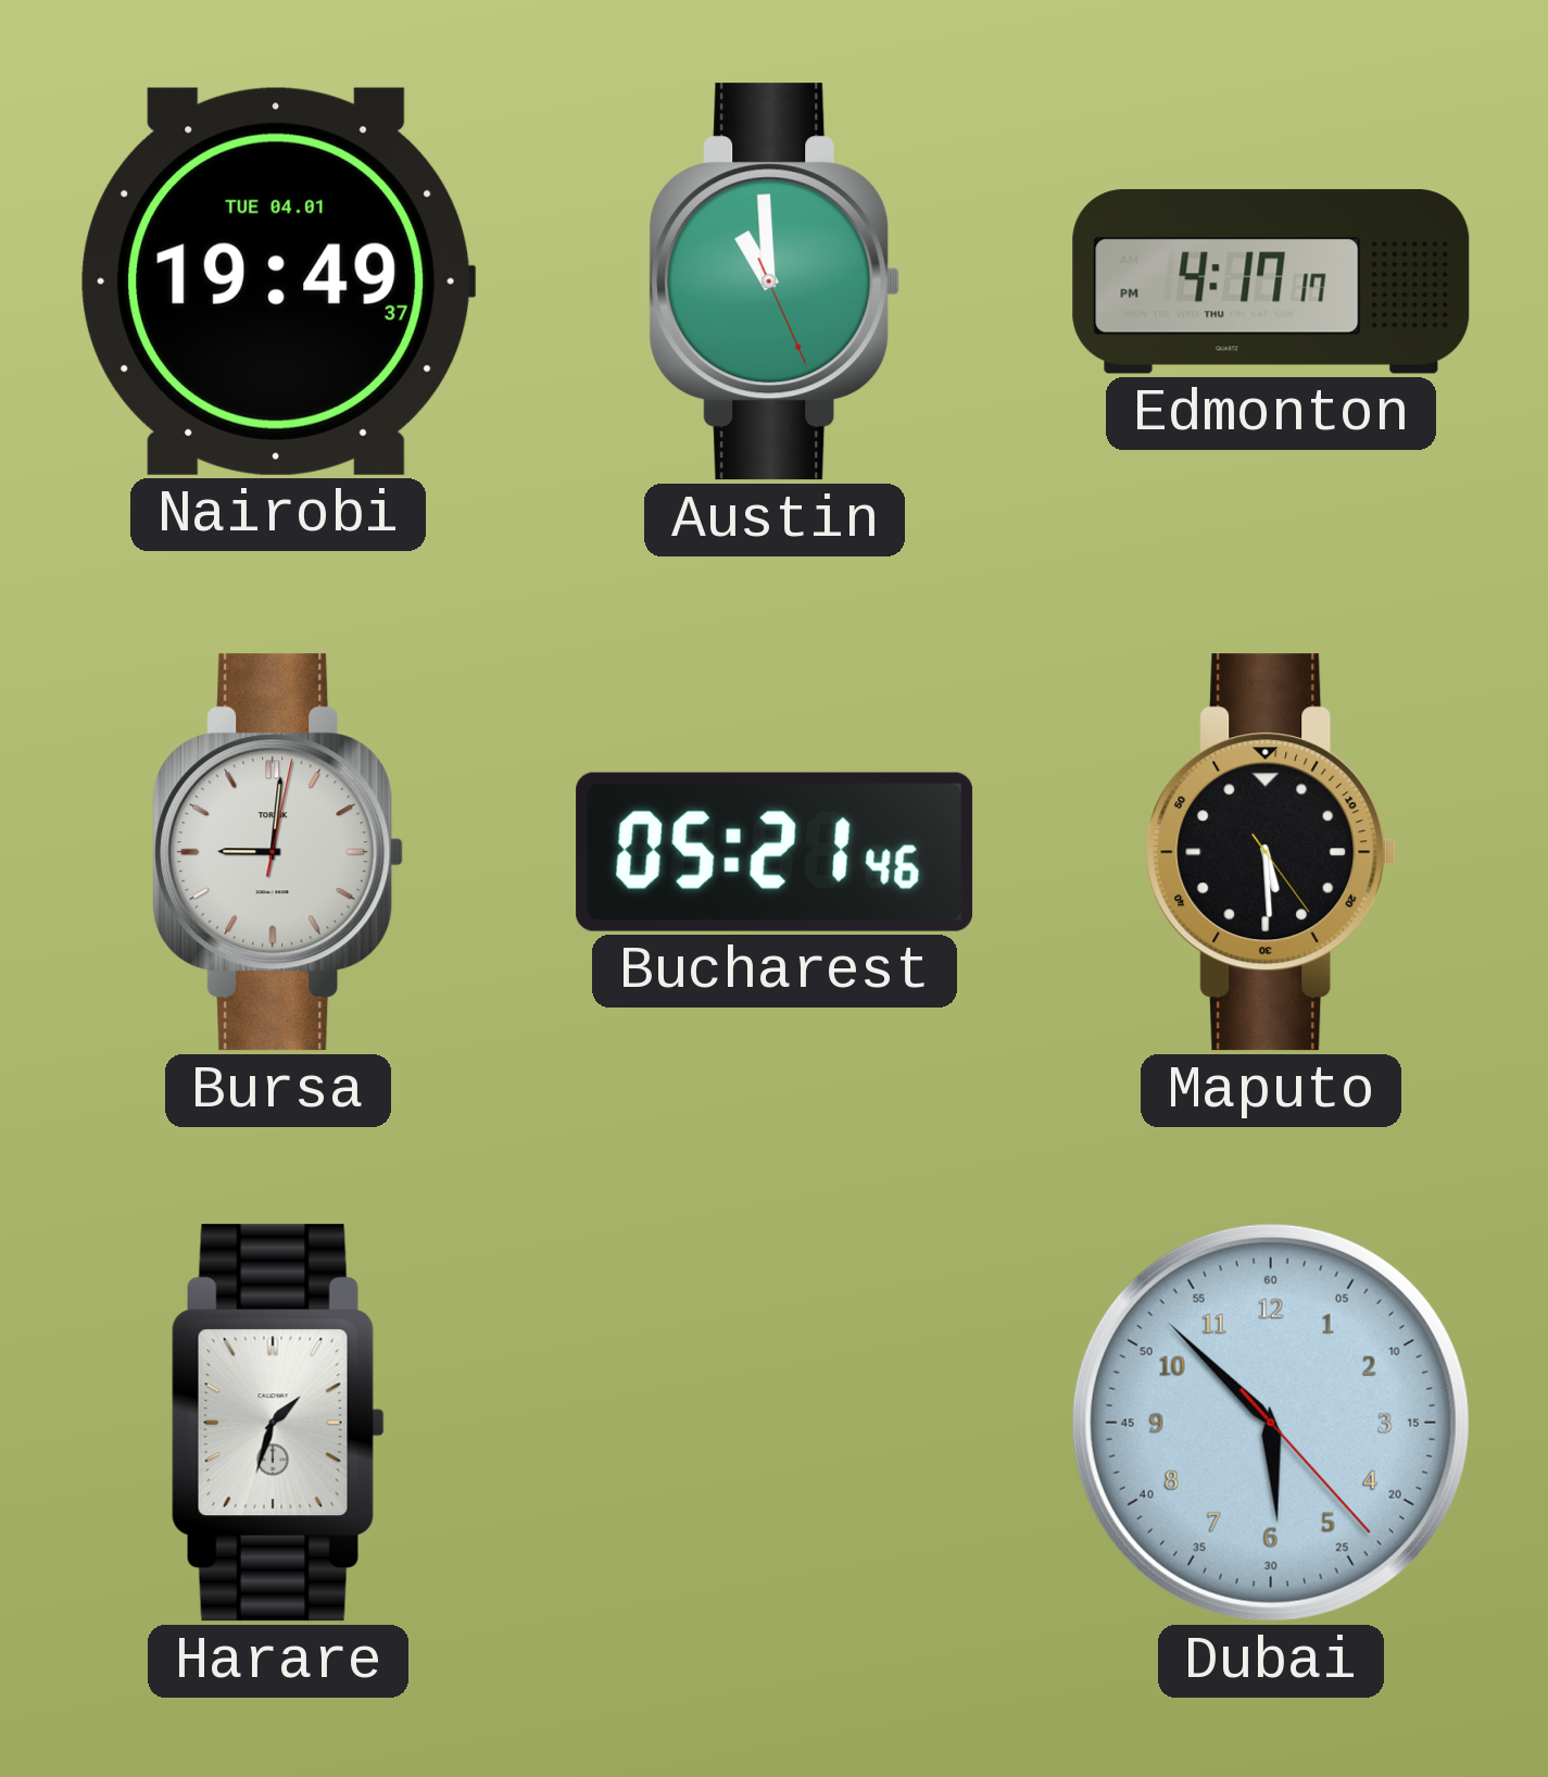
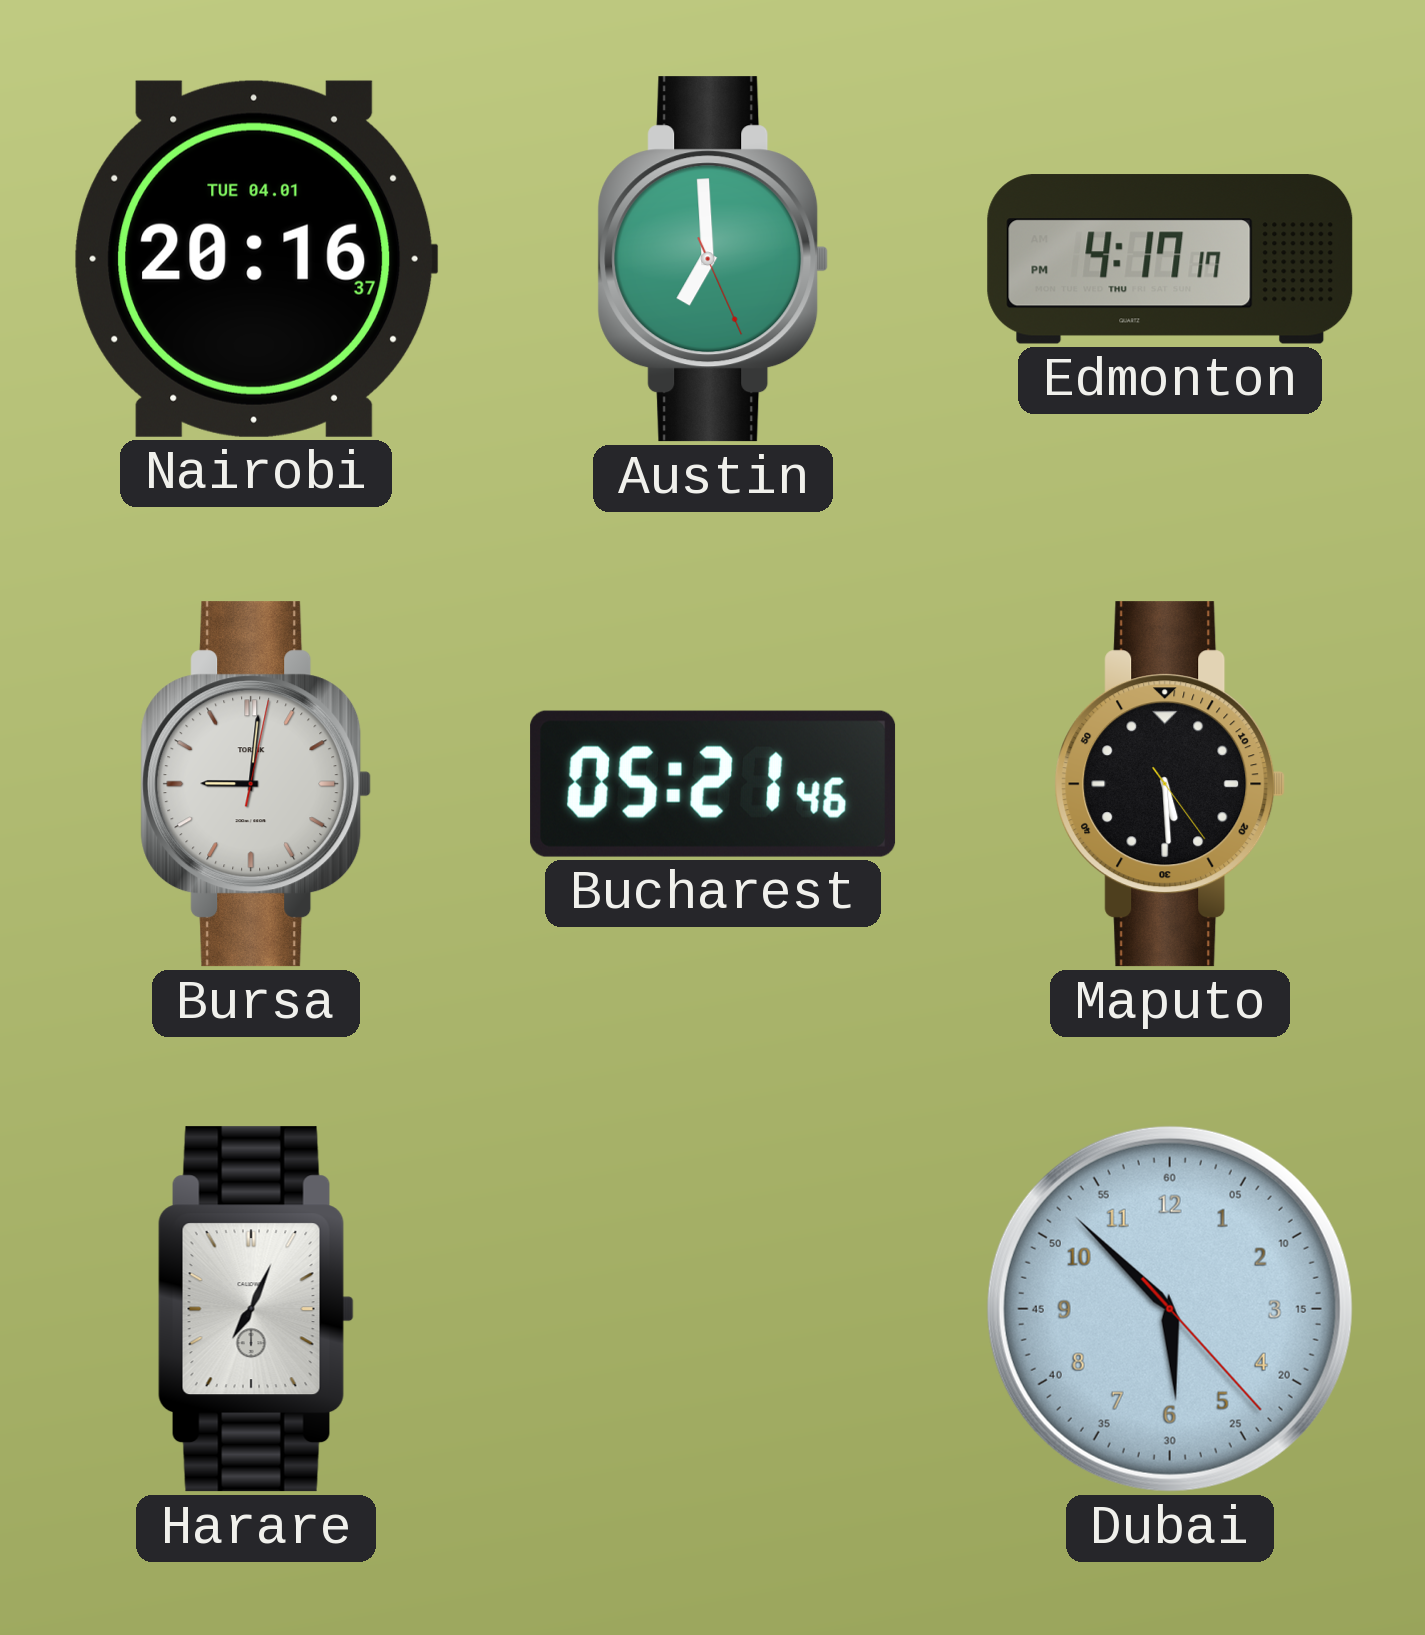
Nairobi: 19:49 -> 20:16 (256, 259)
Austin: 10:59 -> 6:59 (713, 259)
Harare: 1:33 -> 7:04 (256, 1309)
